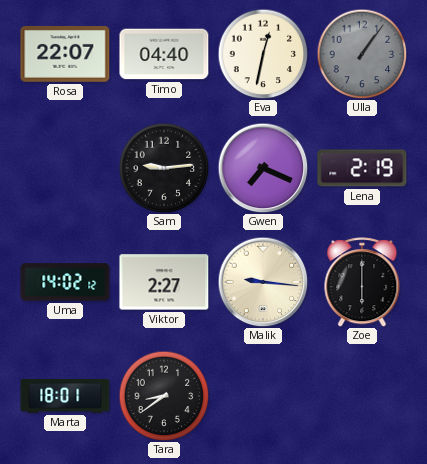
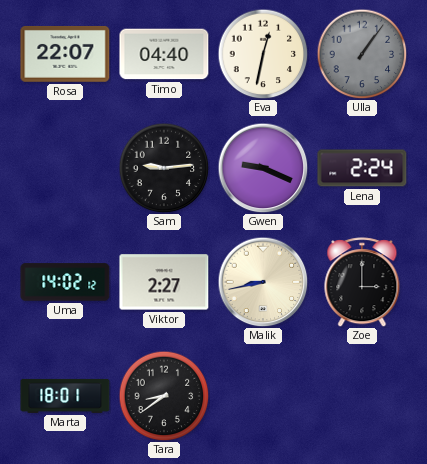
Gwen: 7:19 -> 9:19 (263, 168)
Lena: 2:19 -> 2:24 (362, 168)
Malik: 9:16 -> 8:43 (263, 282)
Zoe: 6:00 -> 3:00 (362, 282)
